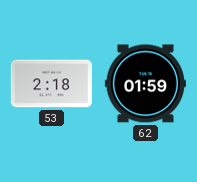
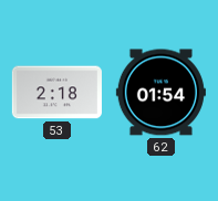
62: 01:59 -> 01:54 (160, 93)
